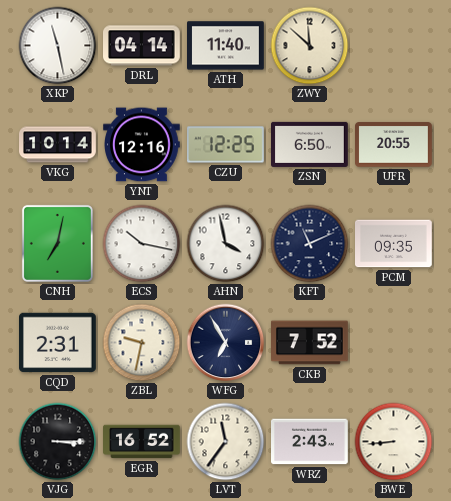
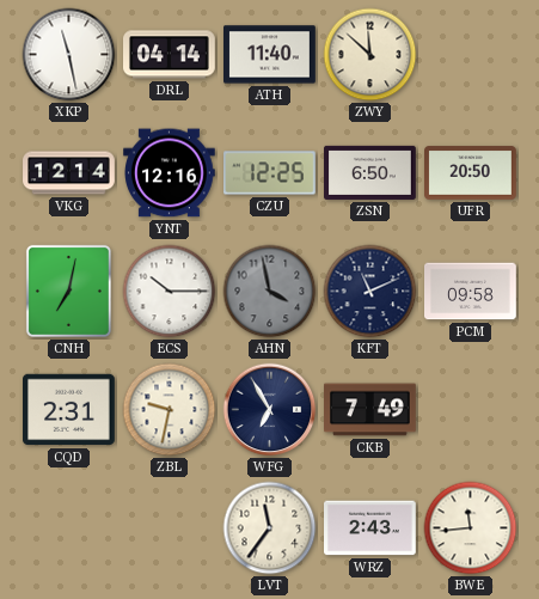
VKG: 10:14 -> 12:14 (69, 173)
UFR: 20:55 -> 20:50 (471, 173)
ECS: 10:17 -> 10:15 (170, 292)
AHN dial: white -> grey (270, 292)
PCM: 09:35 -> 09:58 (471, 292)
CKB: 7:52 -> 7:49 (370, 410)
VJG: 3:15 -> none (58, 442)
EGR: 16:52 -> none (142, 442)
BWE: 8:44 -> 11:44 (471, 528)
